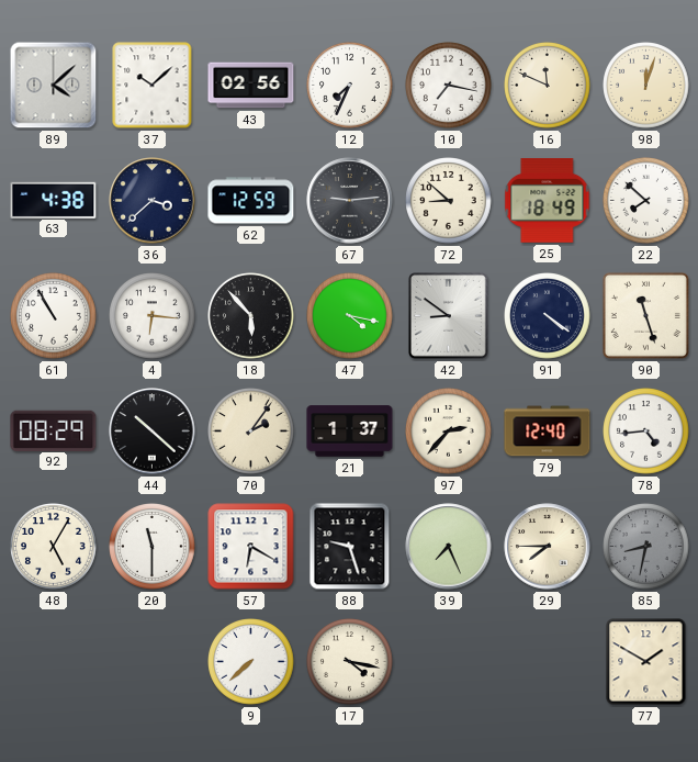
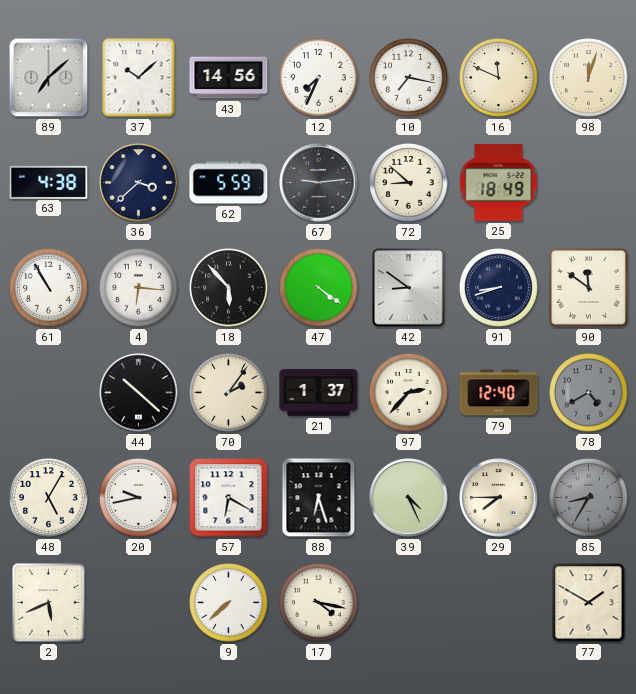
89: 4:08 -> 7:08 (49, 78)
43: 02:56 -> 14:56 (229, 78)
62: 12:59 -> 5:59 (229, 183)
22: 7:52 -> none (646, 201)
47: 4:17 -> 4:21 (319, 288)
91: 4:21 -> 8:42 (499, 288)
90: 11:27 -> 11:51 (588, 287)
92: 08:29 -> none (54, 430)
78: 4:44 -> 4:40 (589, 393)
78 dial: white -> grey (589, 393)
20: 11:30 -> 9:43 (139, 498)
88: 9:27 -> 6:27 (319, 498)
39: 7:26 -> 4:26 (409, 498)
85: 8:32 -> 8:35 (589, 498)
2: none -> 5:41 (48, 602)
